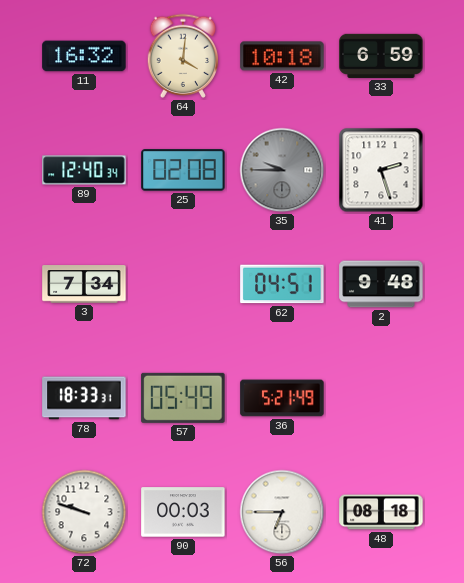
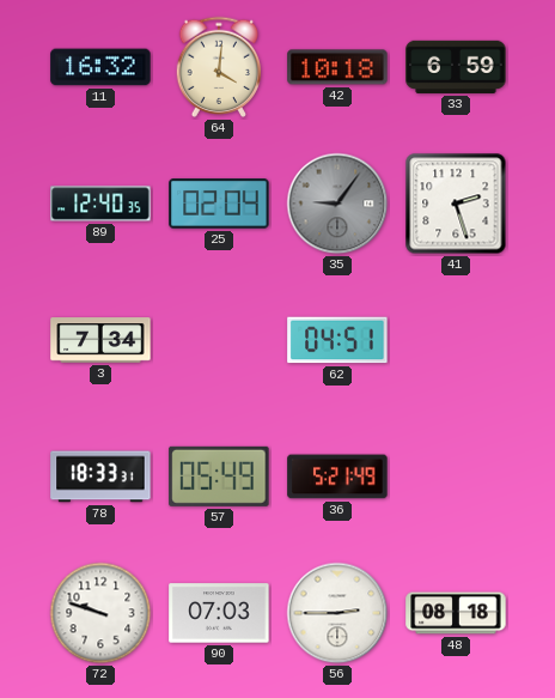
89: 12:40:34 -> 12:40:35 (100, 204)
25: 02:08 -> 02:04 (219, 204)
35: 9:45 -> 9:06 (337, 204)
2: 9:48 -> none (381, 284)
90: 00:03 -> 07:03 (219, 613)
56: 6:45 -> 2:45 (337, 613)
